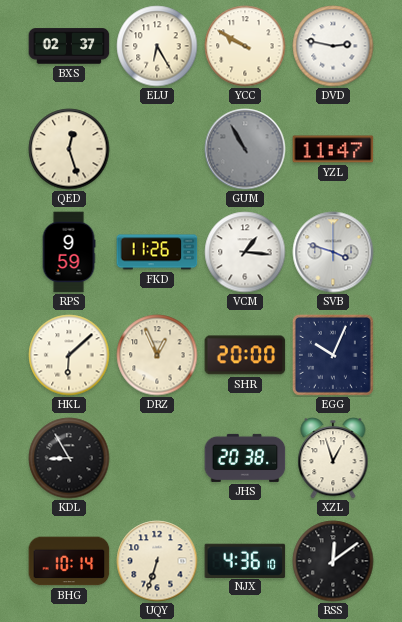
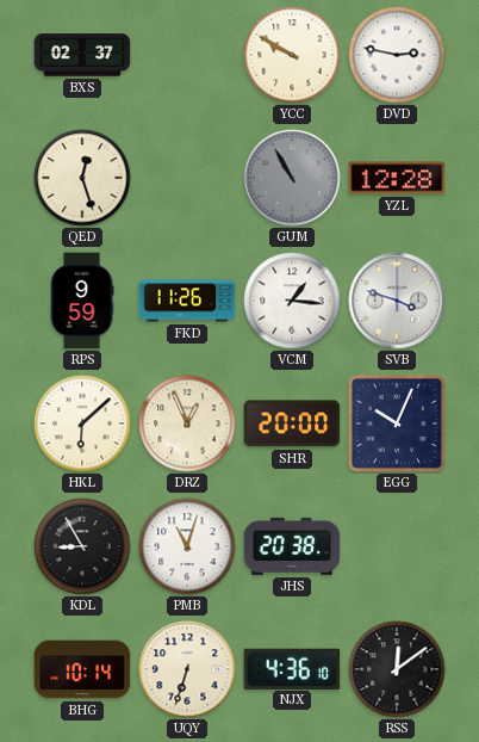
ELU: 6:25 -> none (157, 46)
YZL: 11:47 -> 12:28 (397, 178)
PMB: none -> 11:03 (187, 546)
XZL: 12:57 -> none (333, 458)
